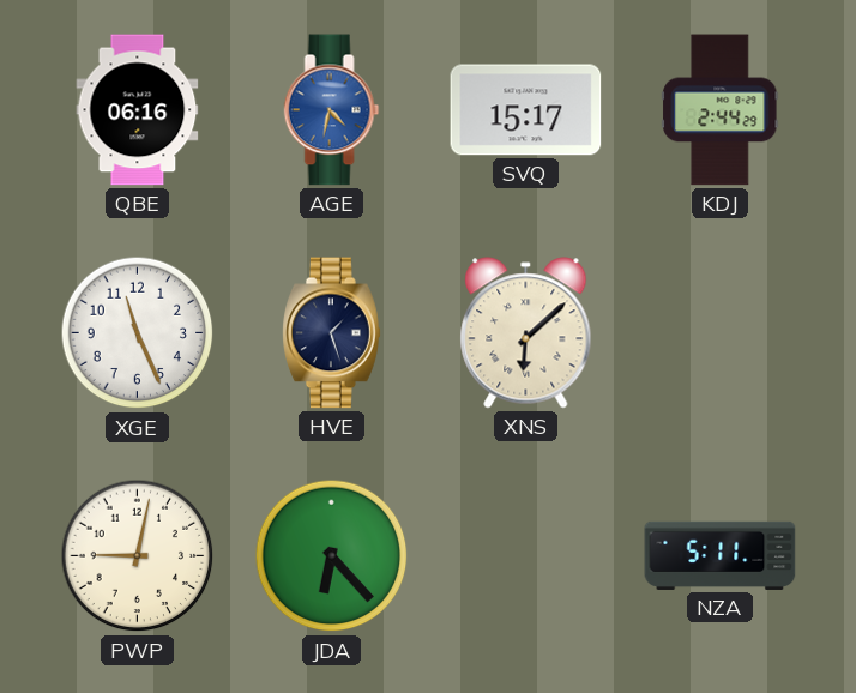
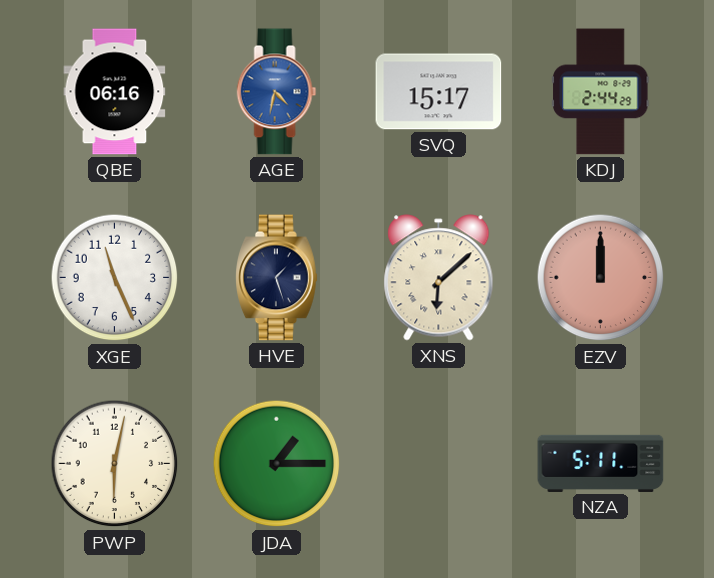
EZV: none -> 12:00 (601, 278)
PWP: 9:02 -> 6:02 (115, 464)
JDA: 6:23 -> 1:15 (277, 464)
